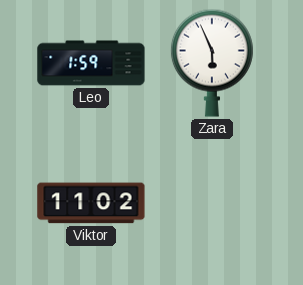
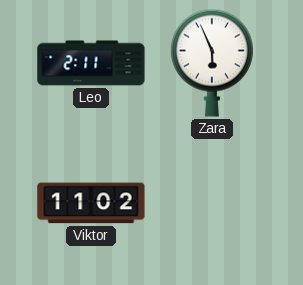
Leo: 1:59 -> 2:11 (91, 63)
